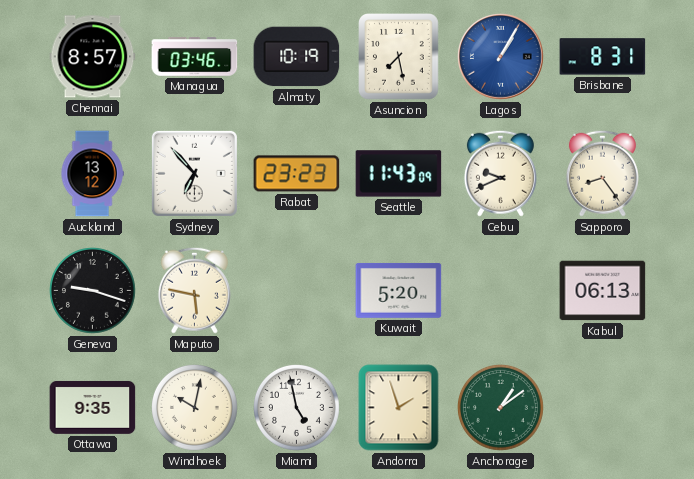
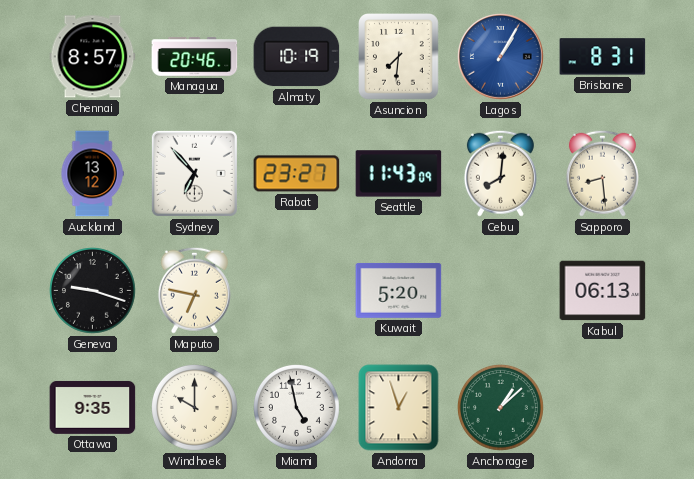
Managua: 03:46 -> 20:46 (195, 57)
Asuncion: 7:28 -> 7:31 (399, 57)
Rabat: 23:23 -> 23:27 (297, 174)
Cebu: 9:41 -> 8:01 (500, 173)
Sapporo: 8:24 -> 8:29 (602, 173)
Maputo: 5:47 -> 6:47 (194, 290)
Windhoek: 10:02 -> 10:00 (195, 408)
Andorra: 1:57 -> 12:57 (399, 408)
Anchorage: 1:09 -> 1:08 (501, 408)
